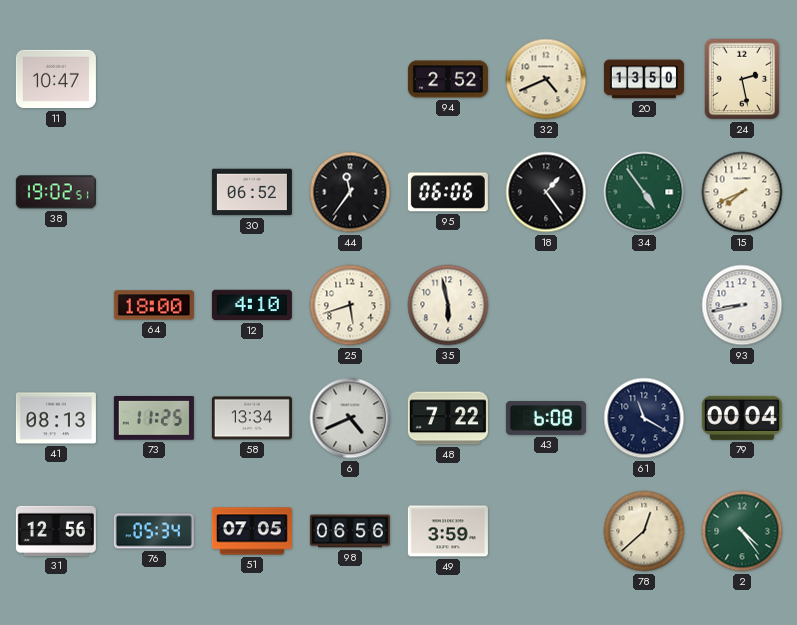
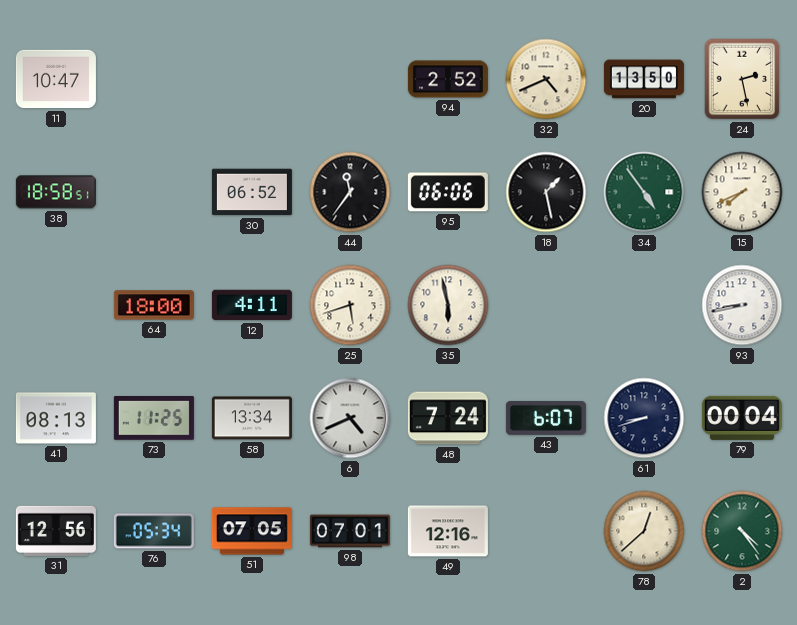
38: 19:02 -> 18:58 (56, 192)
18: 1:24 -> 1:28 (546, 192)
12: 4:10 -> 4:11 (252, 305)
48: 7:22 -> 7:24 (448, 418)
43: 6:08 -> 6:07 (546, 418)
61: 11:20 -> 8:42 (644, 418)
98: 06:56 -> 07:01 (350, 531)
49: 3:59 -> 12:16 (448, 531)
